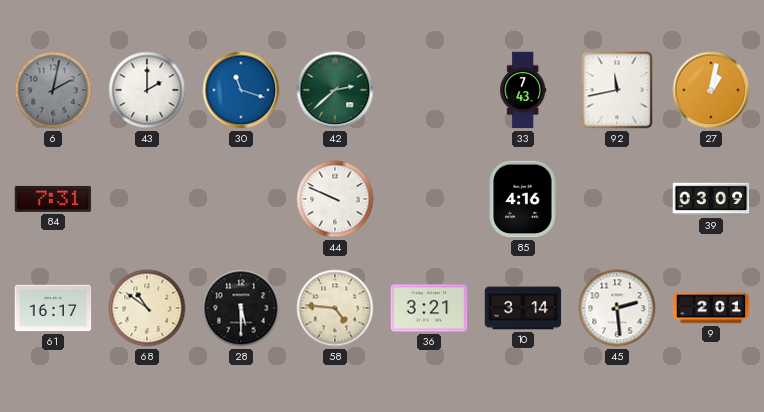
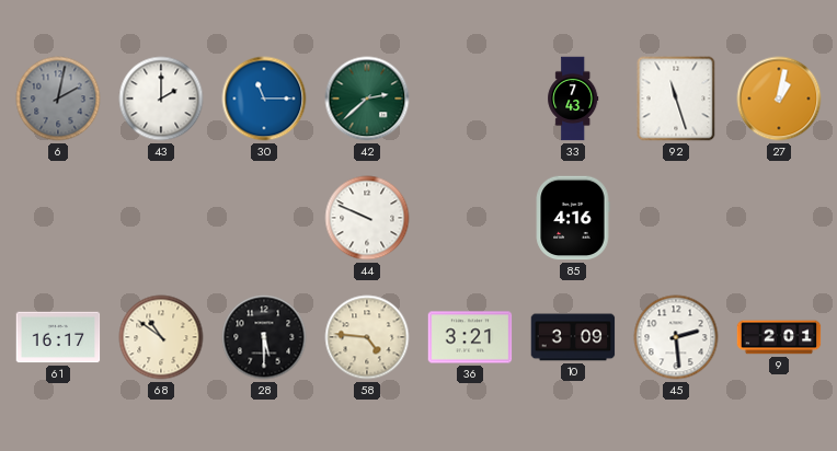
30: 11:18 -> 11:15 (264, 99)
92: 11:43 -> 11:27 (676, 99)
84: 7:31 -> none (53, 199)
39: 03:09 -> none (711, 199)
10: 3:14 -> 3:09 (573, 337)
